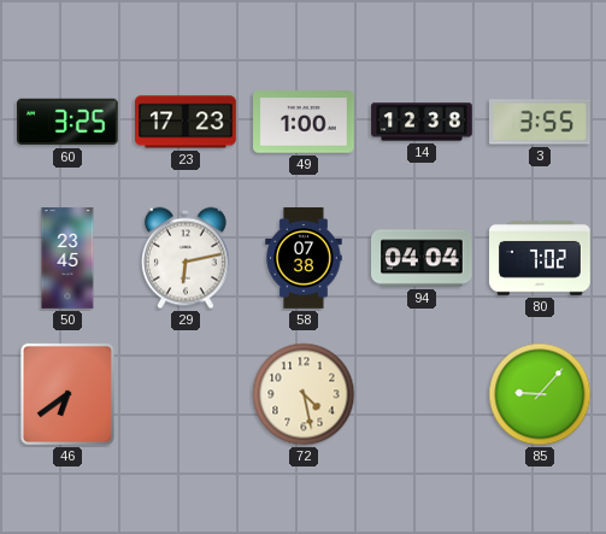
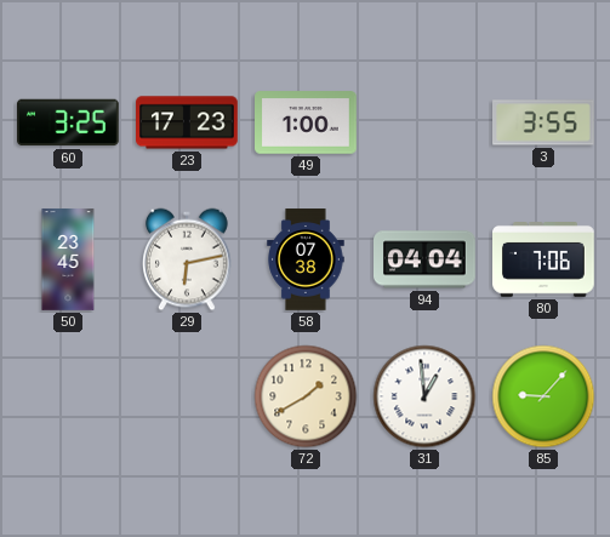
14: 12:38 -> none (422, 122)
80: 7:02 -> 7:06 (545, 261)
46: 6:39 -> none (67, 394)
72: 4:28 -> 1:40 (306, 396)
31: none -> 12:59 (424, 396)
